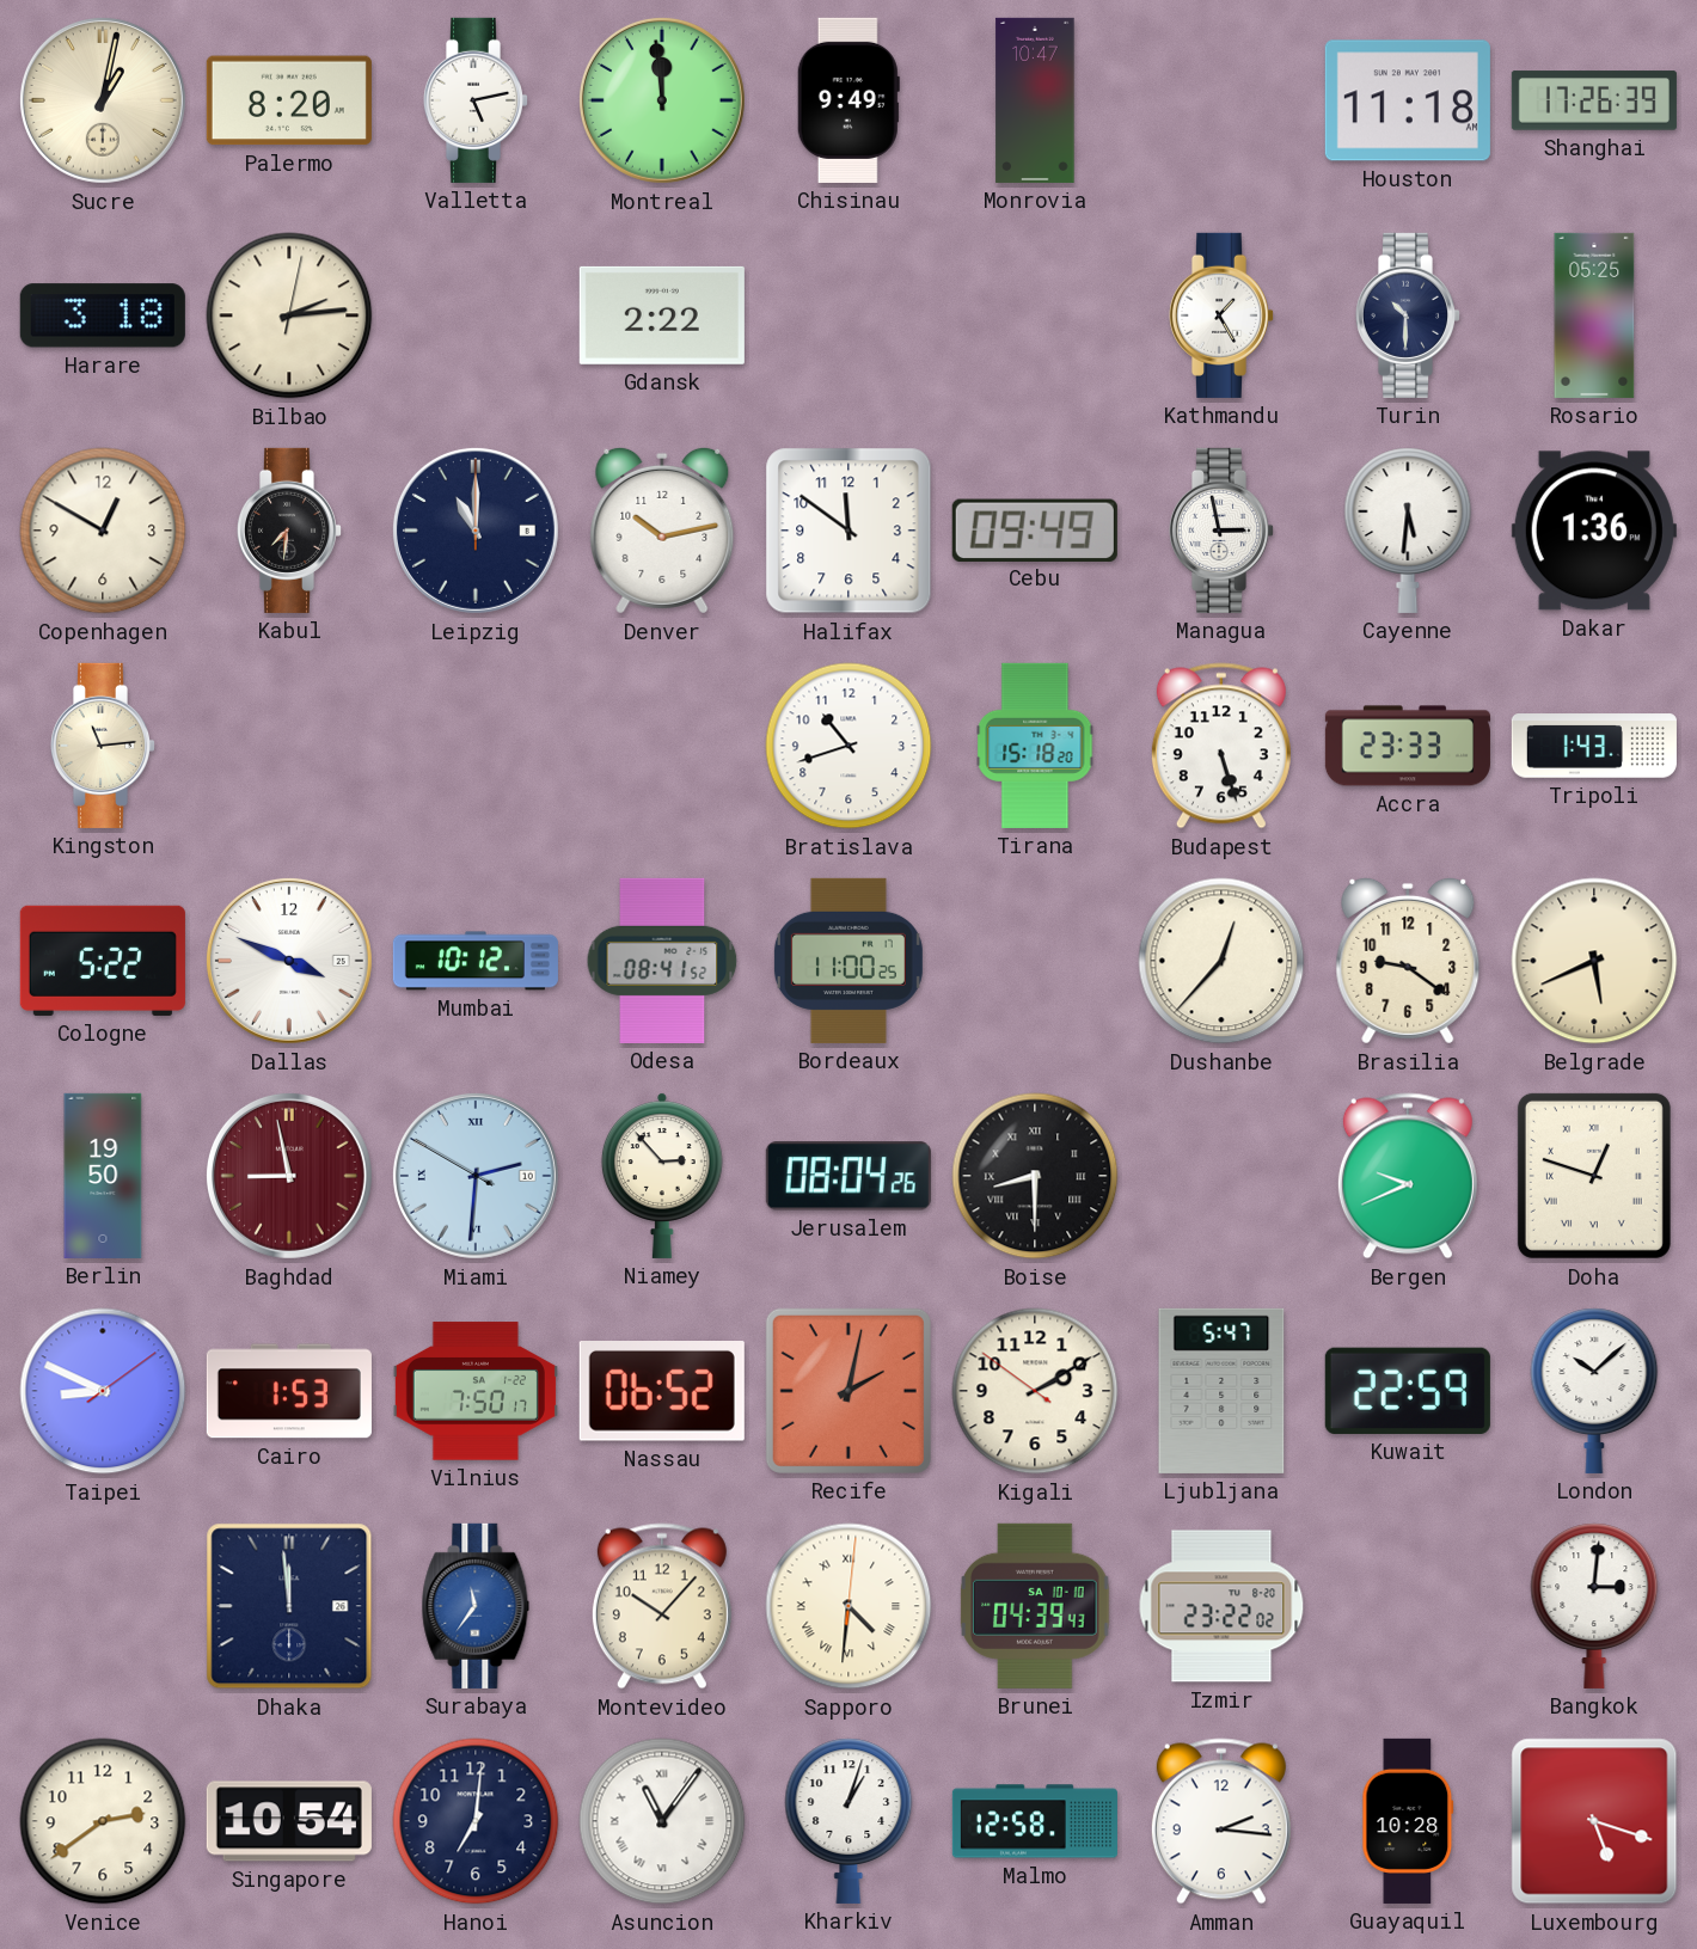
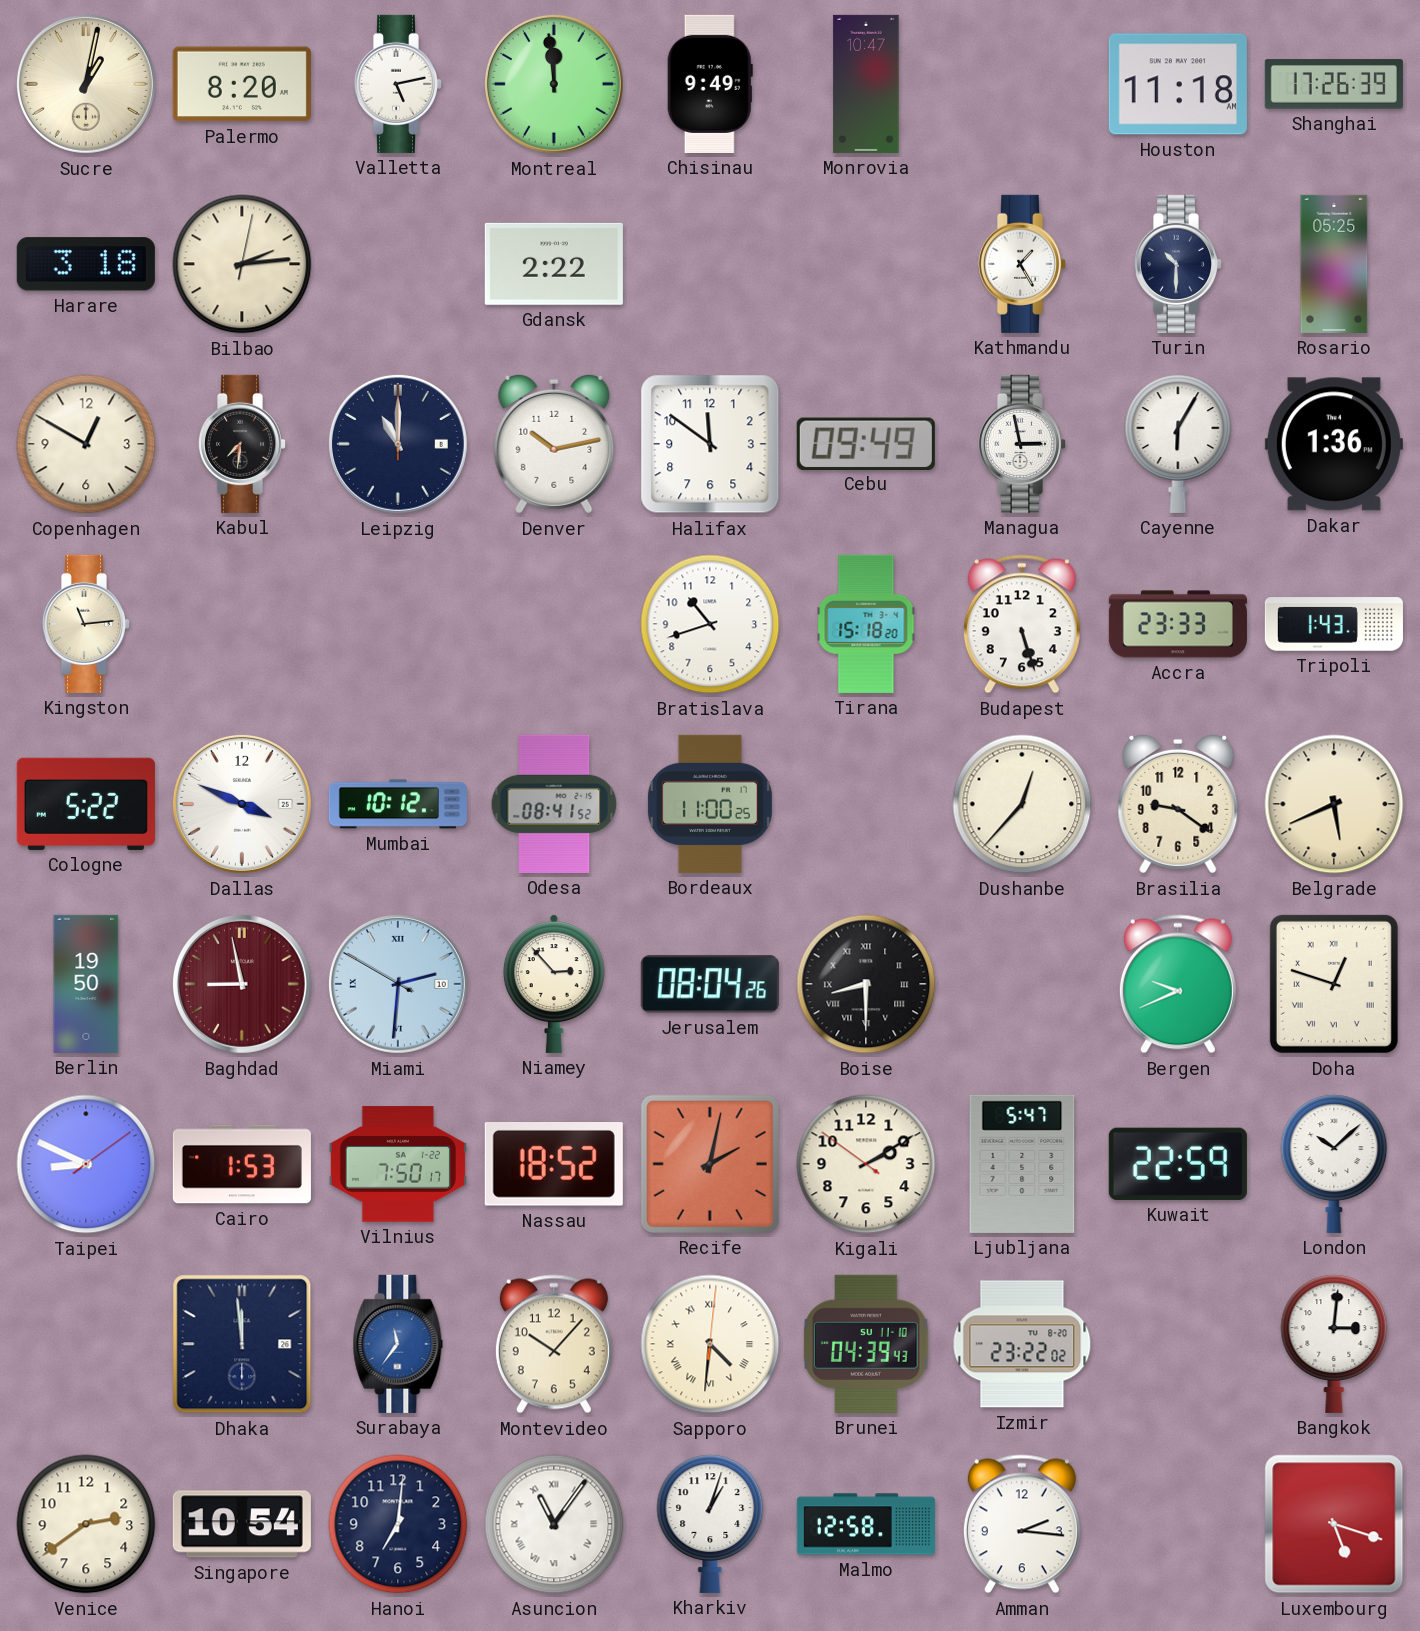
Cayenne: 5:31 -> 6:05 (1178, 444)
Nassau: 06:52 -> 18:52 (554, 1165)
Brunei date: SA 10-10 -> SU 11-10 (866, 1344)
Guayaquil: 10:28 -> none (1408, 1821)
